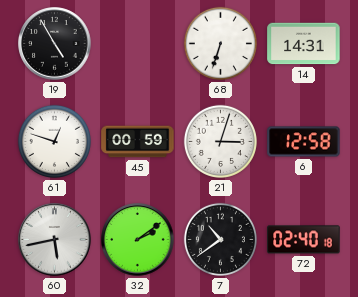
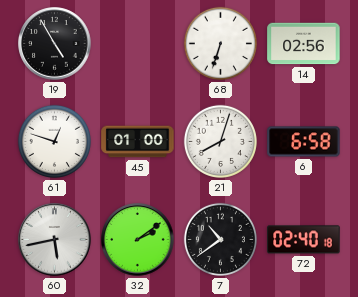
14: 14:31 -> 02:56 (304, 44)
45: 00:59 -> 01:00 (138, 142)
21: 3:03 -> 8:03 (220, 141)
6: 12:58 -> 6:58 (304, 142)
